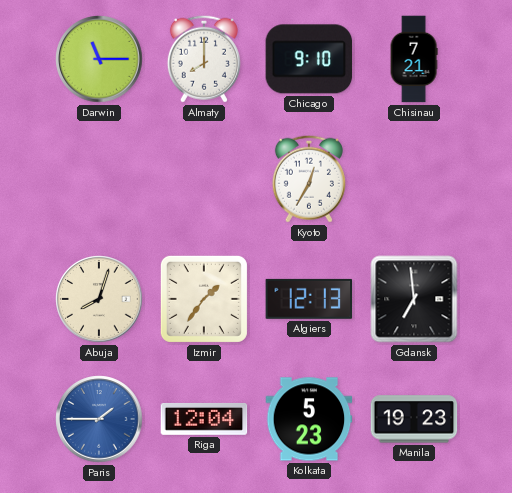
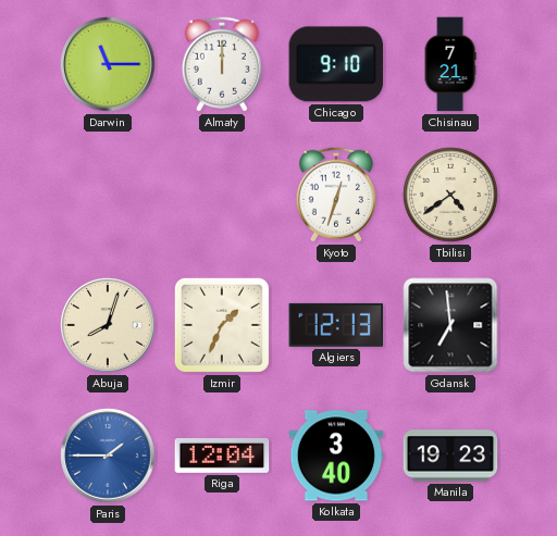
Almaty: 8:00 -> 12:00 (222, 64)
Kyoto: 12:35 -> 12:33 (336, 195)
Tbilisi: none -> 4:39 (450, 195)
Izmir: 1:36 -> 1:34 (222, 325)
Kolkata: 5:23 -> 3:40 (336, 456)
